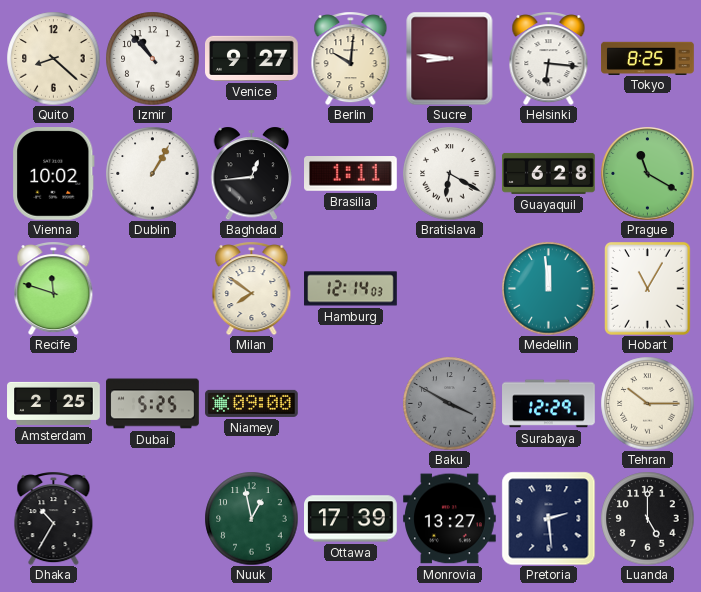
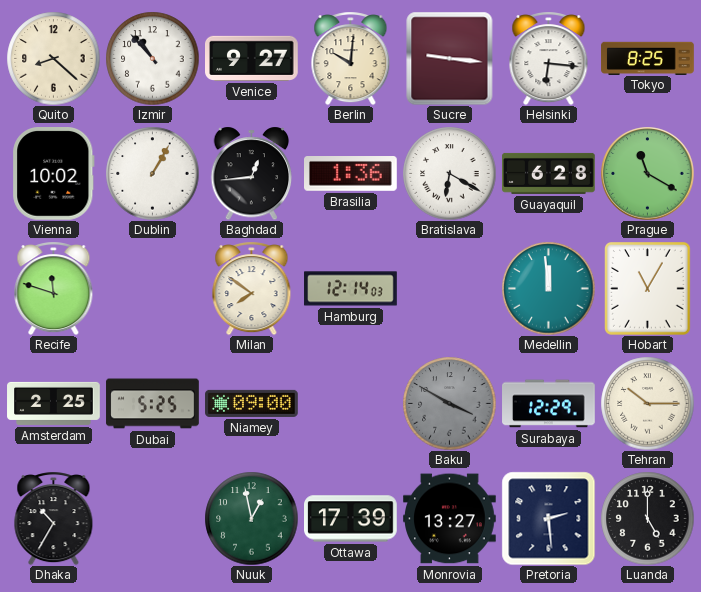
Sucre: 8:46 -> 9:16 (450, 58)
Brasilia: 1:11 -> 1:36 (351, 174)
